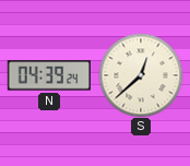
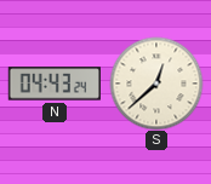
N: 04:39 -> 04:43 (53, 84)
